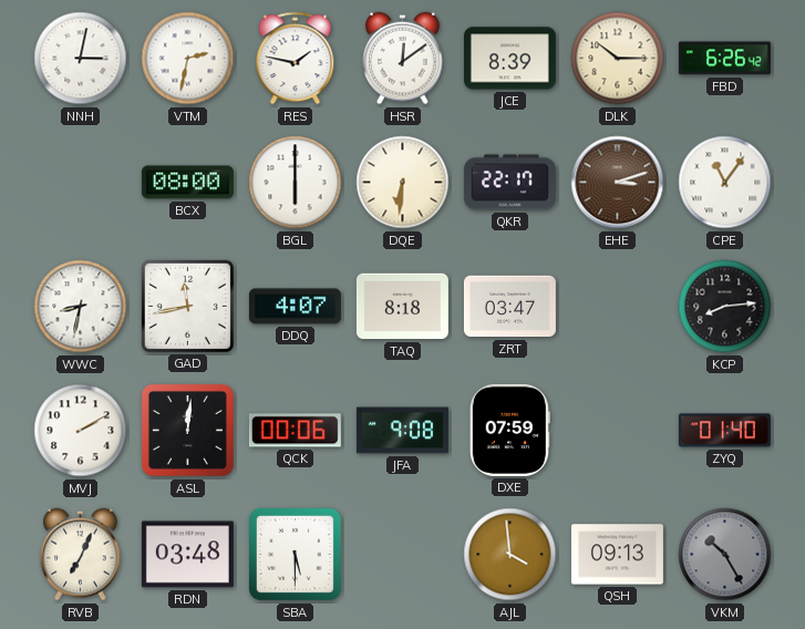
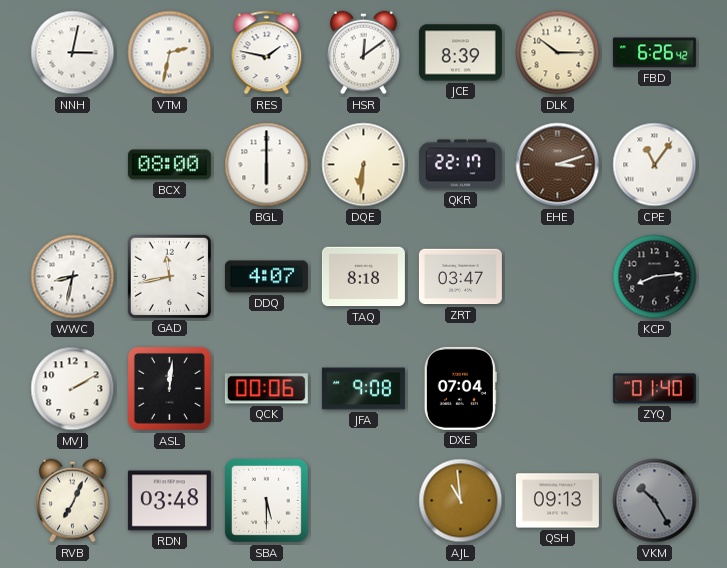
DXE: 07:59 -> 07:04 (460, 388)
AJL: 3:59 -> 10:59 (461, 501)
